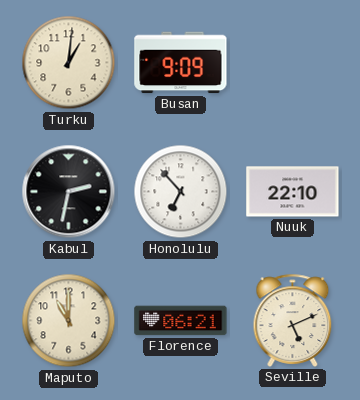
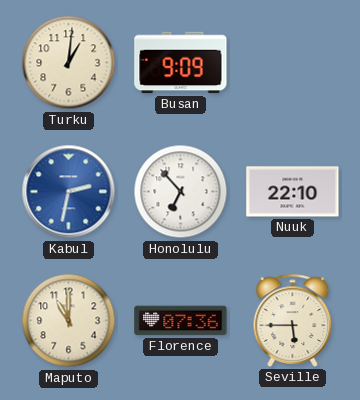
Kabul dial: black -> blue (69, 192)
Florence: 06:21 -> 07:36 (181, 321)
Seville: 5:11 -> 5:45 (293, 320)
